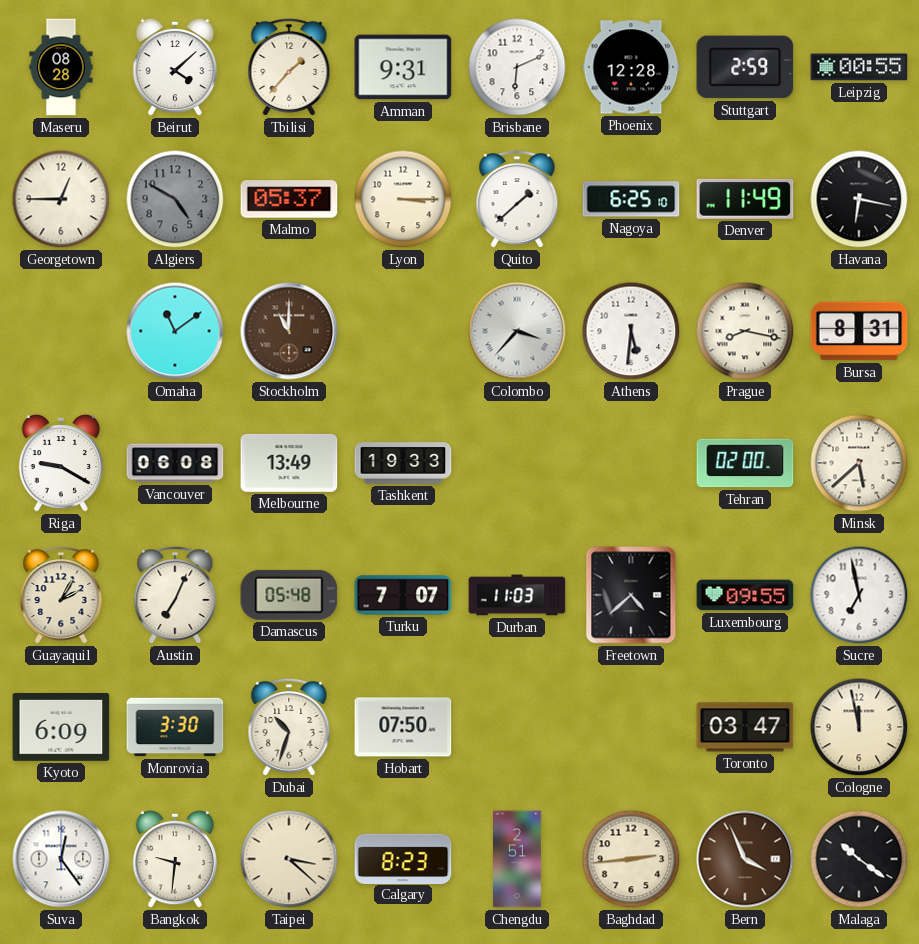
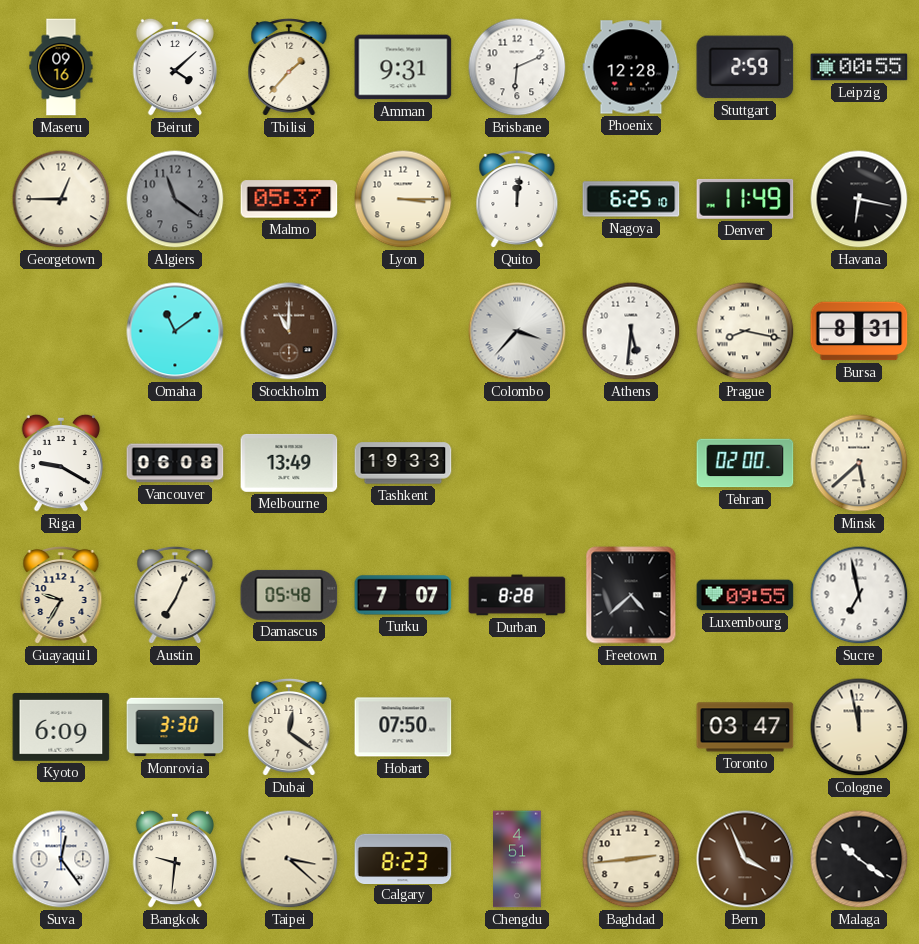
Maseru: 08:28 -> 09:16 (61, 67)
Algiers: 4:50 -> 11:21 (175, 199)
Quito: 1:38 -> 12:01 (517, 199)
Guayaquil: 2:05 -> 9:35 (61, 595)
Durban: 11:03 -> 8:28 (517, 595)
Dubai: 10:33 -> 12:21 (289, 727)
Chengdu: 2:51 -> 4:51 (517, 859)
